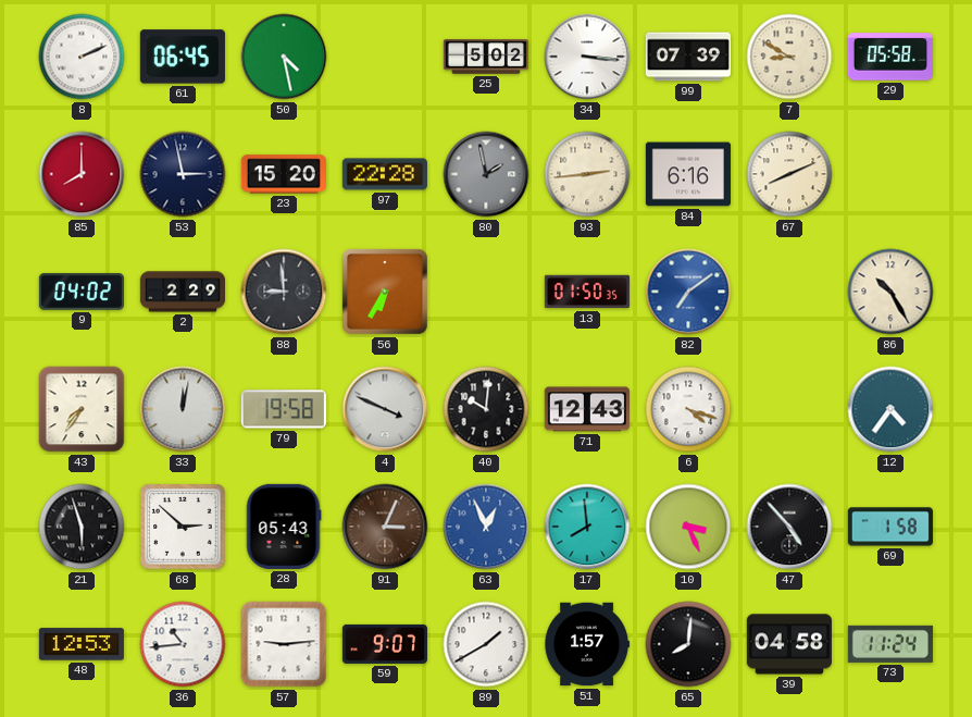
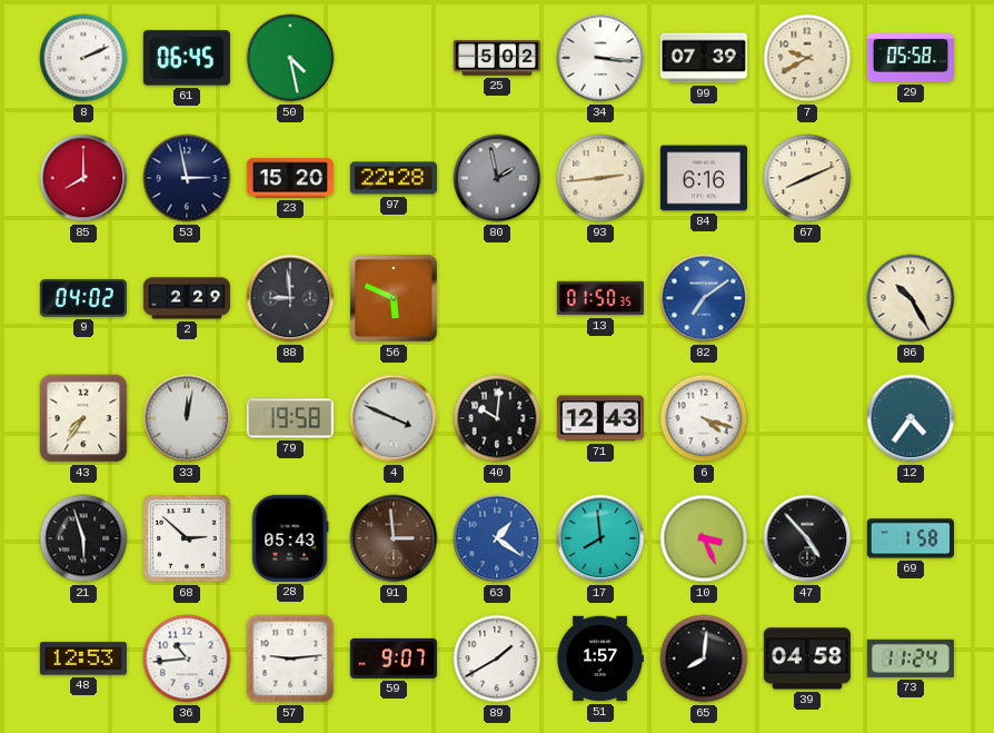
7: 8:50 -> 9:40 (807, 58)
56: 6:35 -> 5:49 (394, 298)
91: 3:04 -> 2:59 (394, 538)
63: 12:56 -> 1:21 (497, 538)
